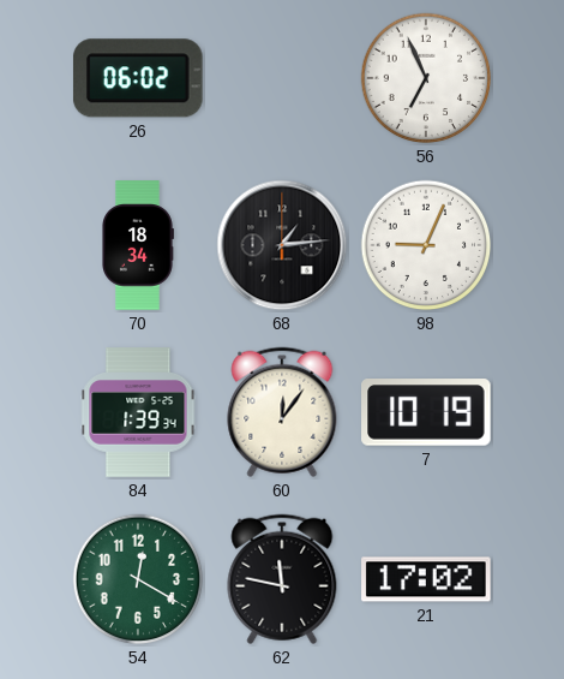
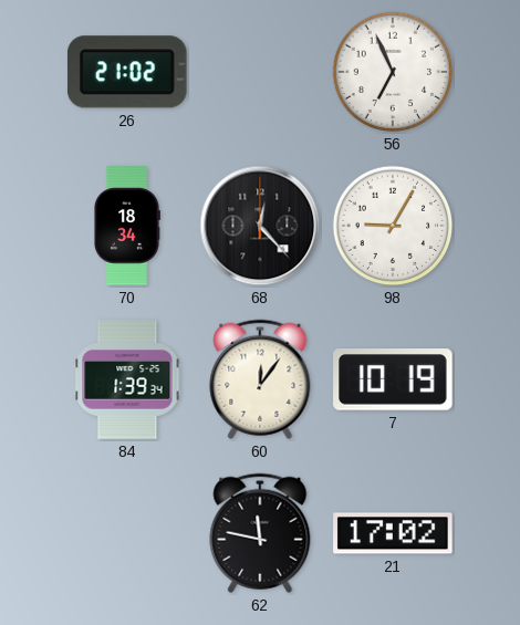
26: 06:02 -> 21:02 (127, 72)
68: 1:14 -> 12:23 (260, 226)
98: 9:04 -> 9:05 (393, 226)
54: 12:20 -> none (138, 579)
